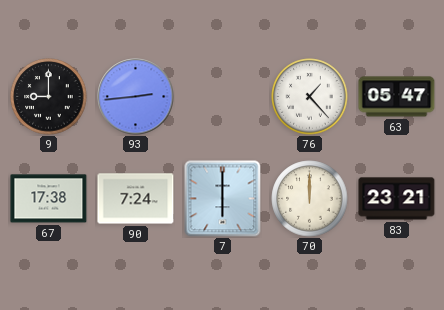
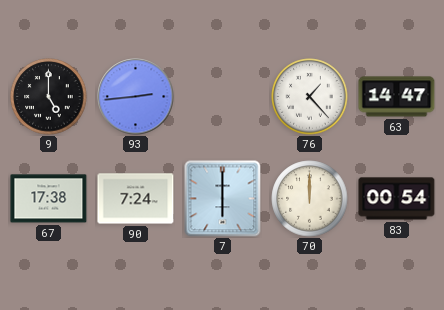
9: 9:00 -> 5:00 (49, 97)
63: 05:47 -> 14:47 (397, 97)
83: 23:21 -> 00:54 (397, 199)
